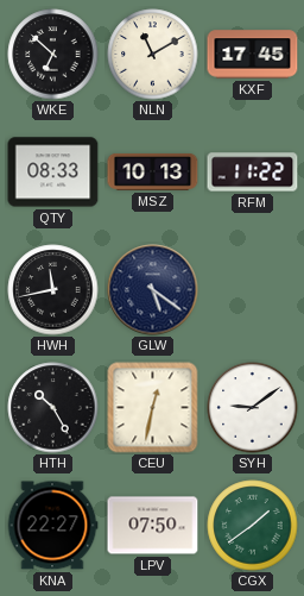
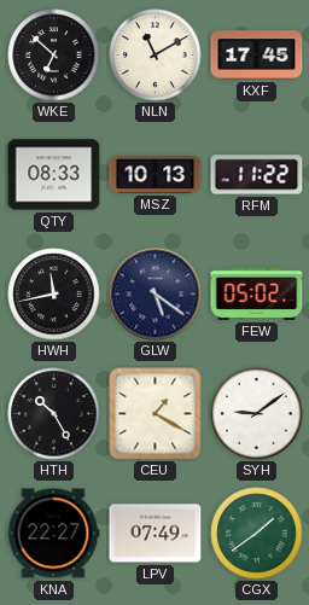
FEW: none -> 05:02 (257, 293)
CEU: 12:32 -> 1:20 (156, 414)
LPV: 07:50 -> 07:49 (156, 534)
